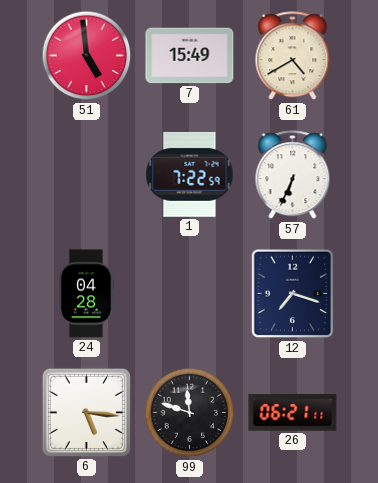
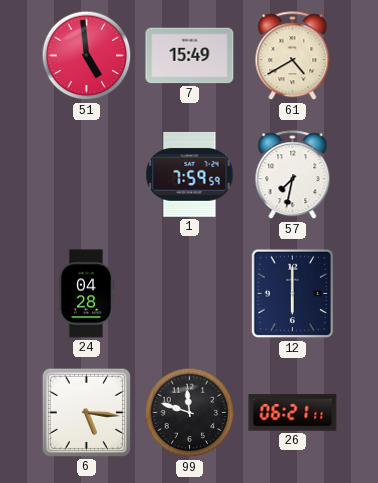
1: 7:22 -> 7:59 (190, 175)
57: 6:34 -> 7:32 (293, 175)
12: 7:18 -> 6:00 (293, 294)
